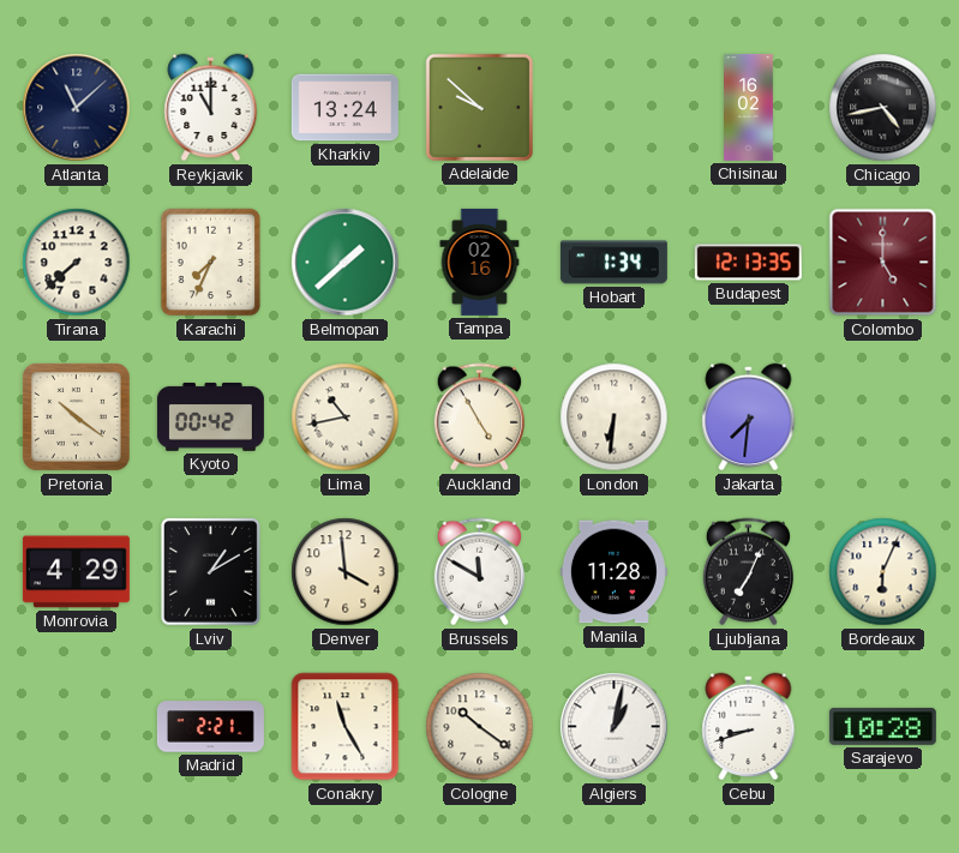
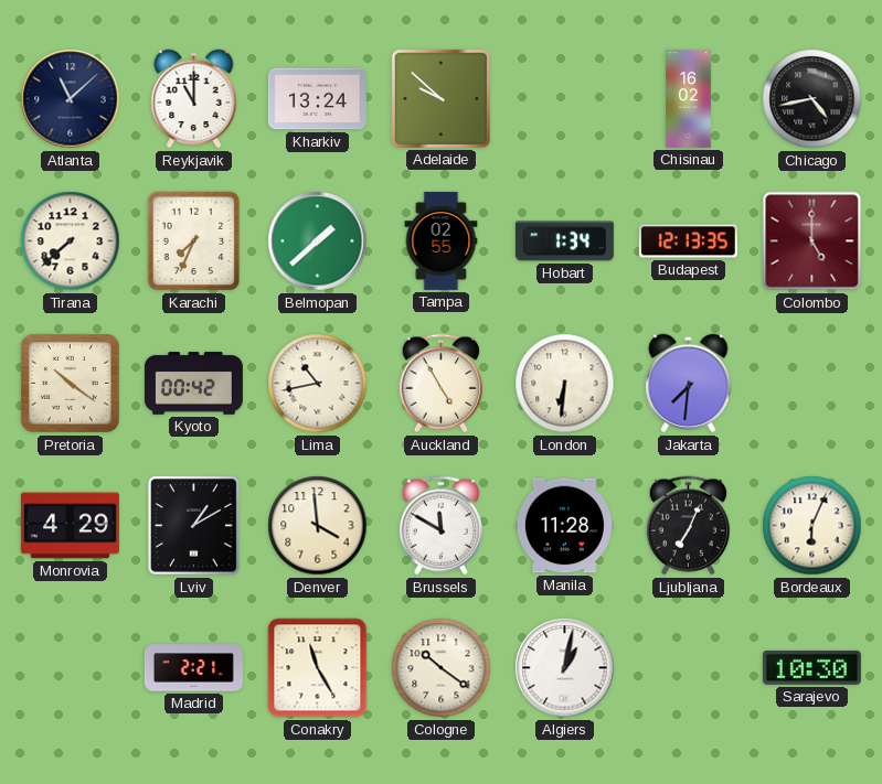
Tampa: 02:16 -> 02:55 (442, 240)
Cebu: 8:42 -> none (749, 727)
Sarajevo: 10:28 -> 10:30 (811, 667)
